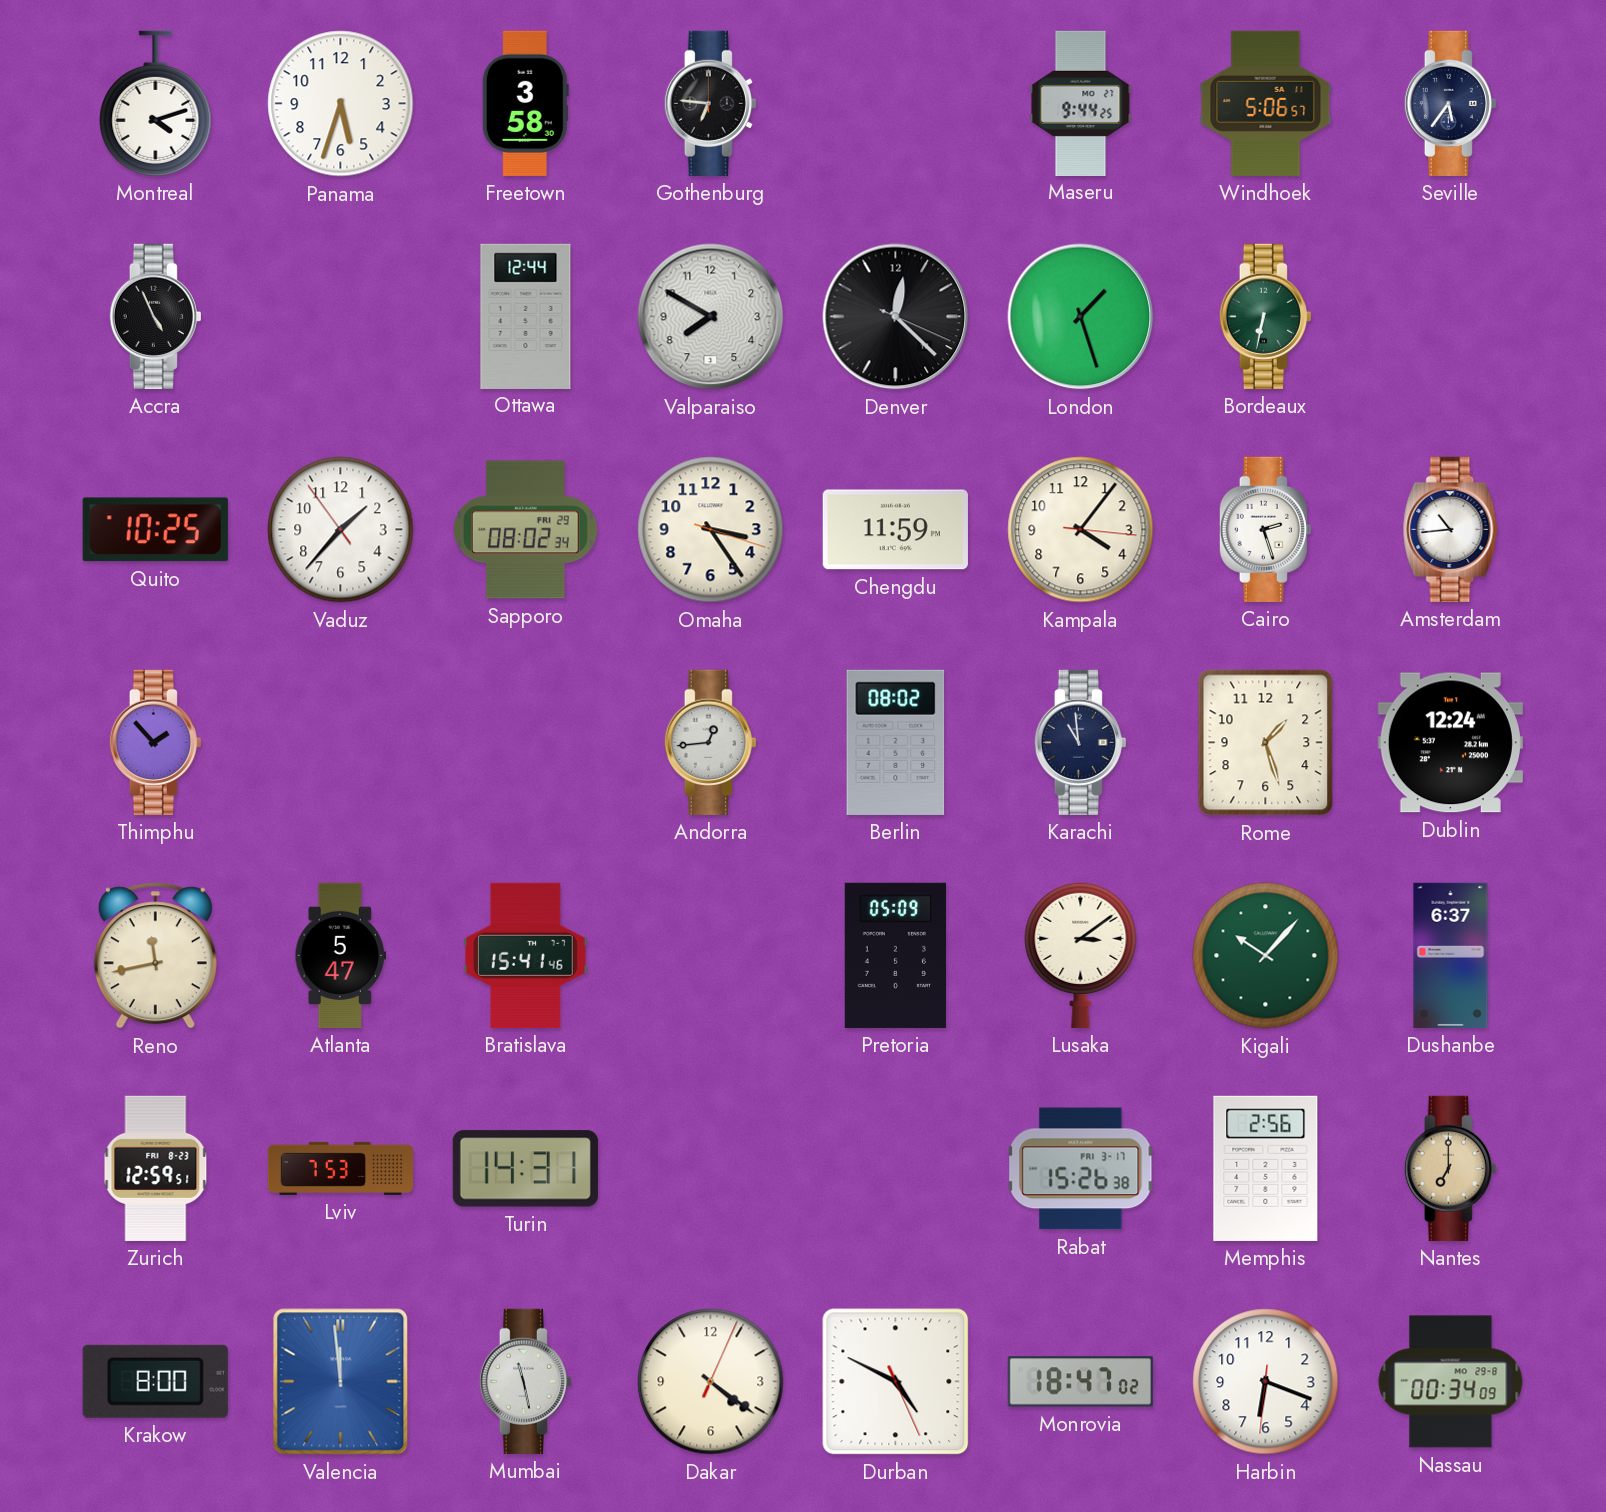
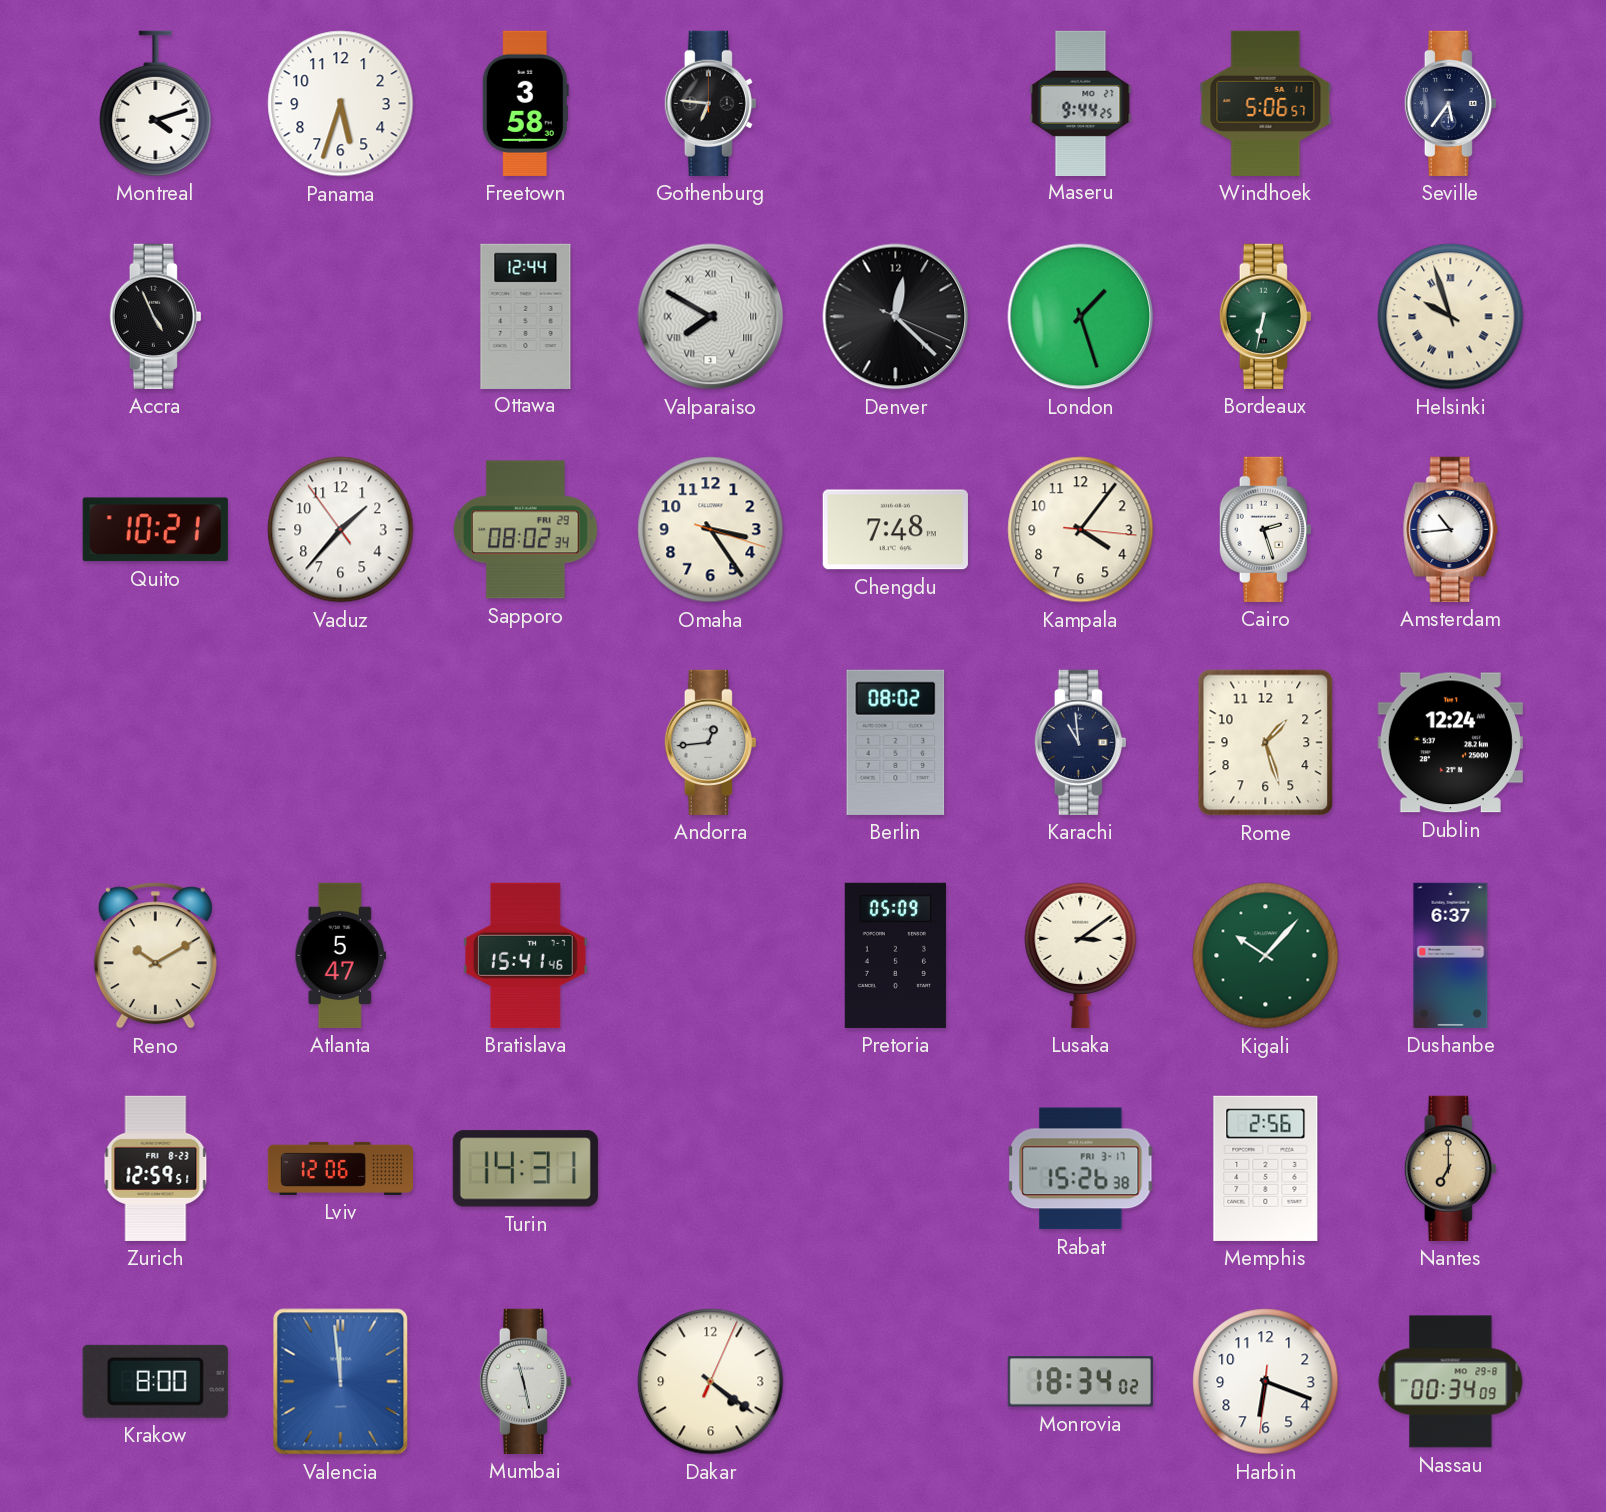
Valparaiso numerals: Arabic -> Roman (711, 317)
Helsinki: none -> 9:57 (1451, 317)
Quito: 10:25 -> 10:21 (155, 530)
Chengdu: 11:59 -> 7:48 (895, 530)
Thimphu: 1:53 -> none (155, 742)
Reno: 11:43 -> 10:10 (155, 956)
Lviv: 7:53 -> 12:06 (340, 1168)
Durban: 4:49 -> none (896, 1382)
Monrovia: 18:47 -> 18:34 (1080, 1382)
